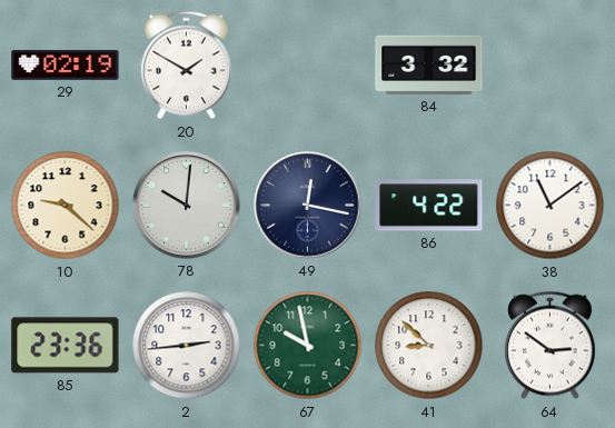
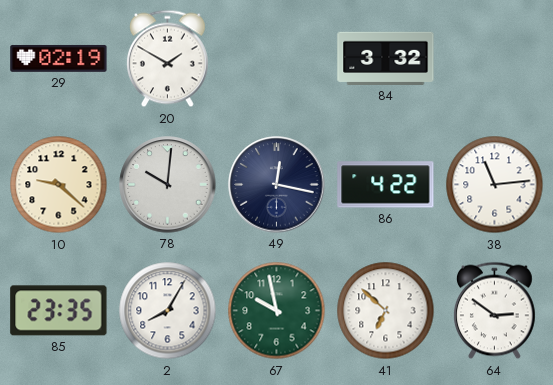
38: 11:09 -> 11:14 (495, 185)
85: 23:36 -> 23:35 (59, 311)
2: 2:44 -> 8:05 (168, 311)
41: 8:52 -> 6:52 (386, 311)
